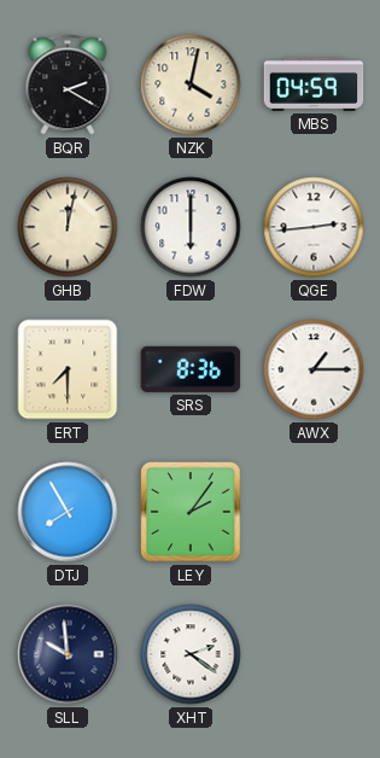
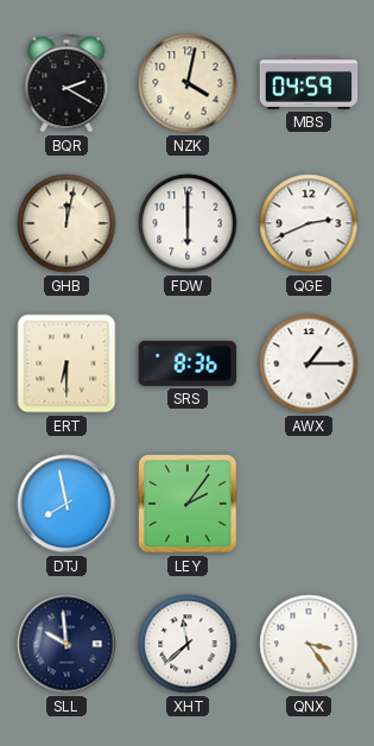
QGE: 2:44 -> 2:41 (309, 223)
ERT: 7:30 -> 6:30 (66, 363)
DTJ: 7:55 -> 7:58 (66, 504)
XHT: 2:21 -> 11:38 (188, 644)
QNX: none -> 3:24 (309, 644)
